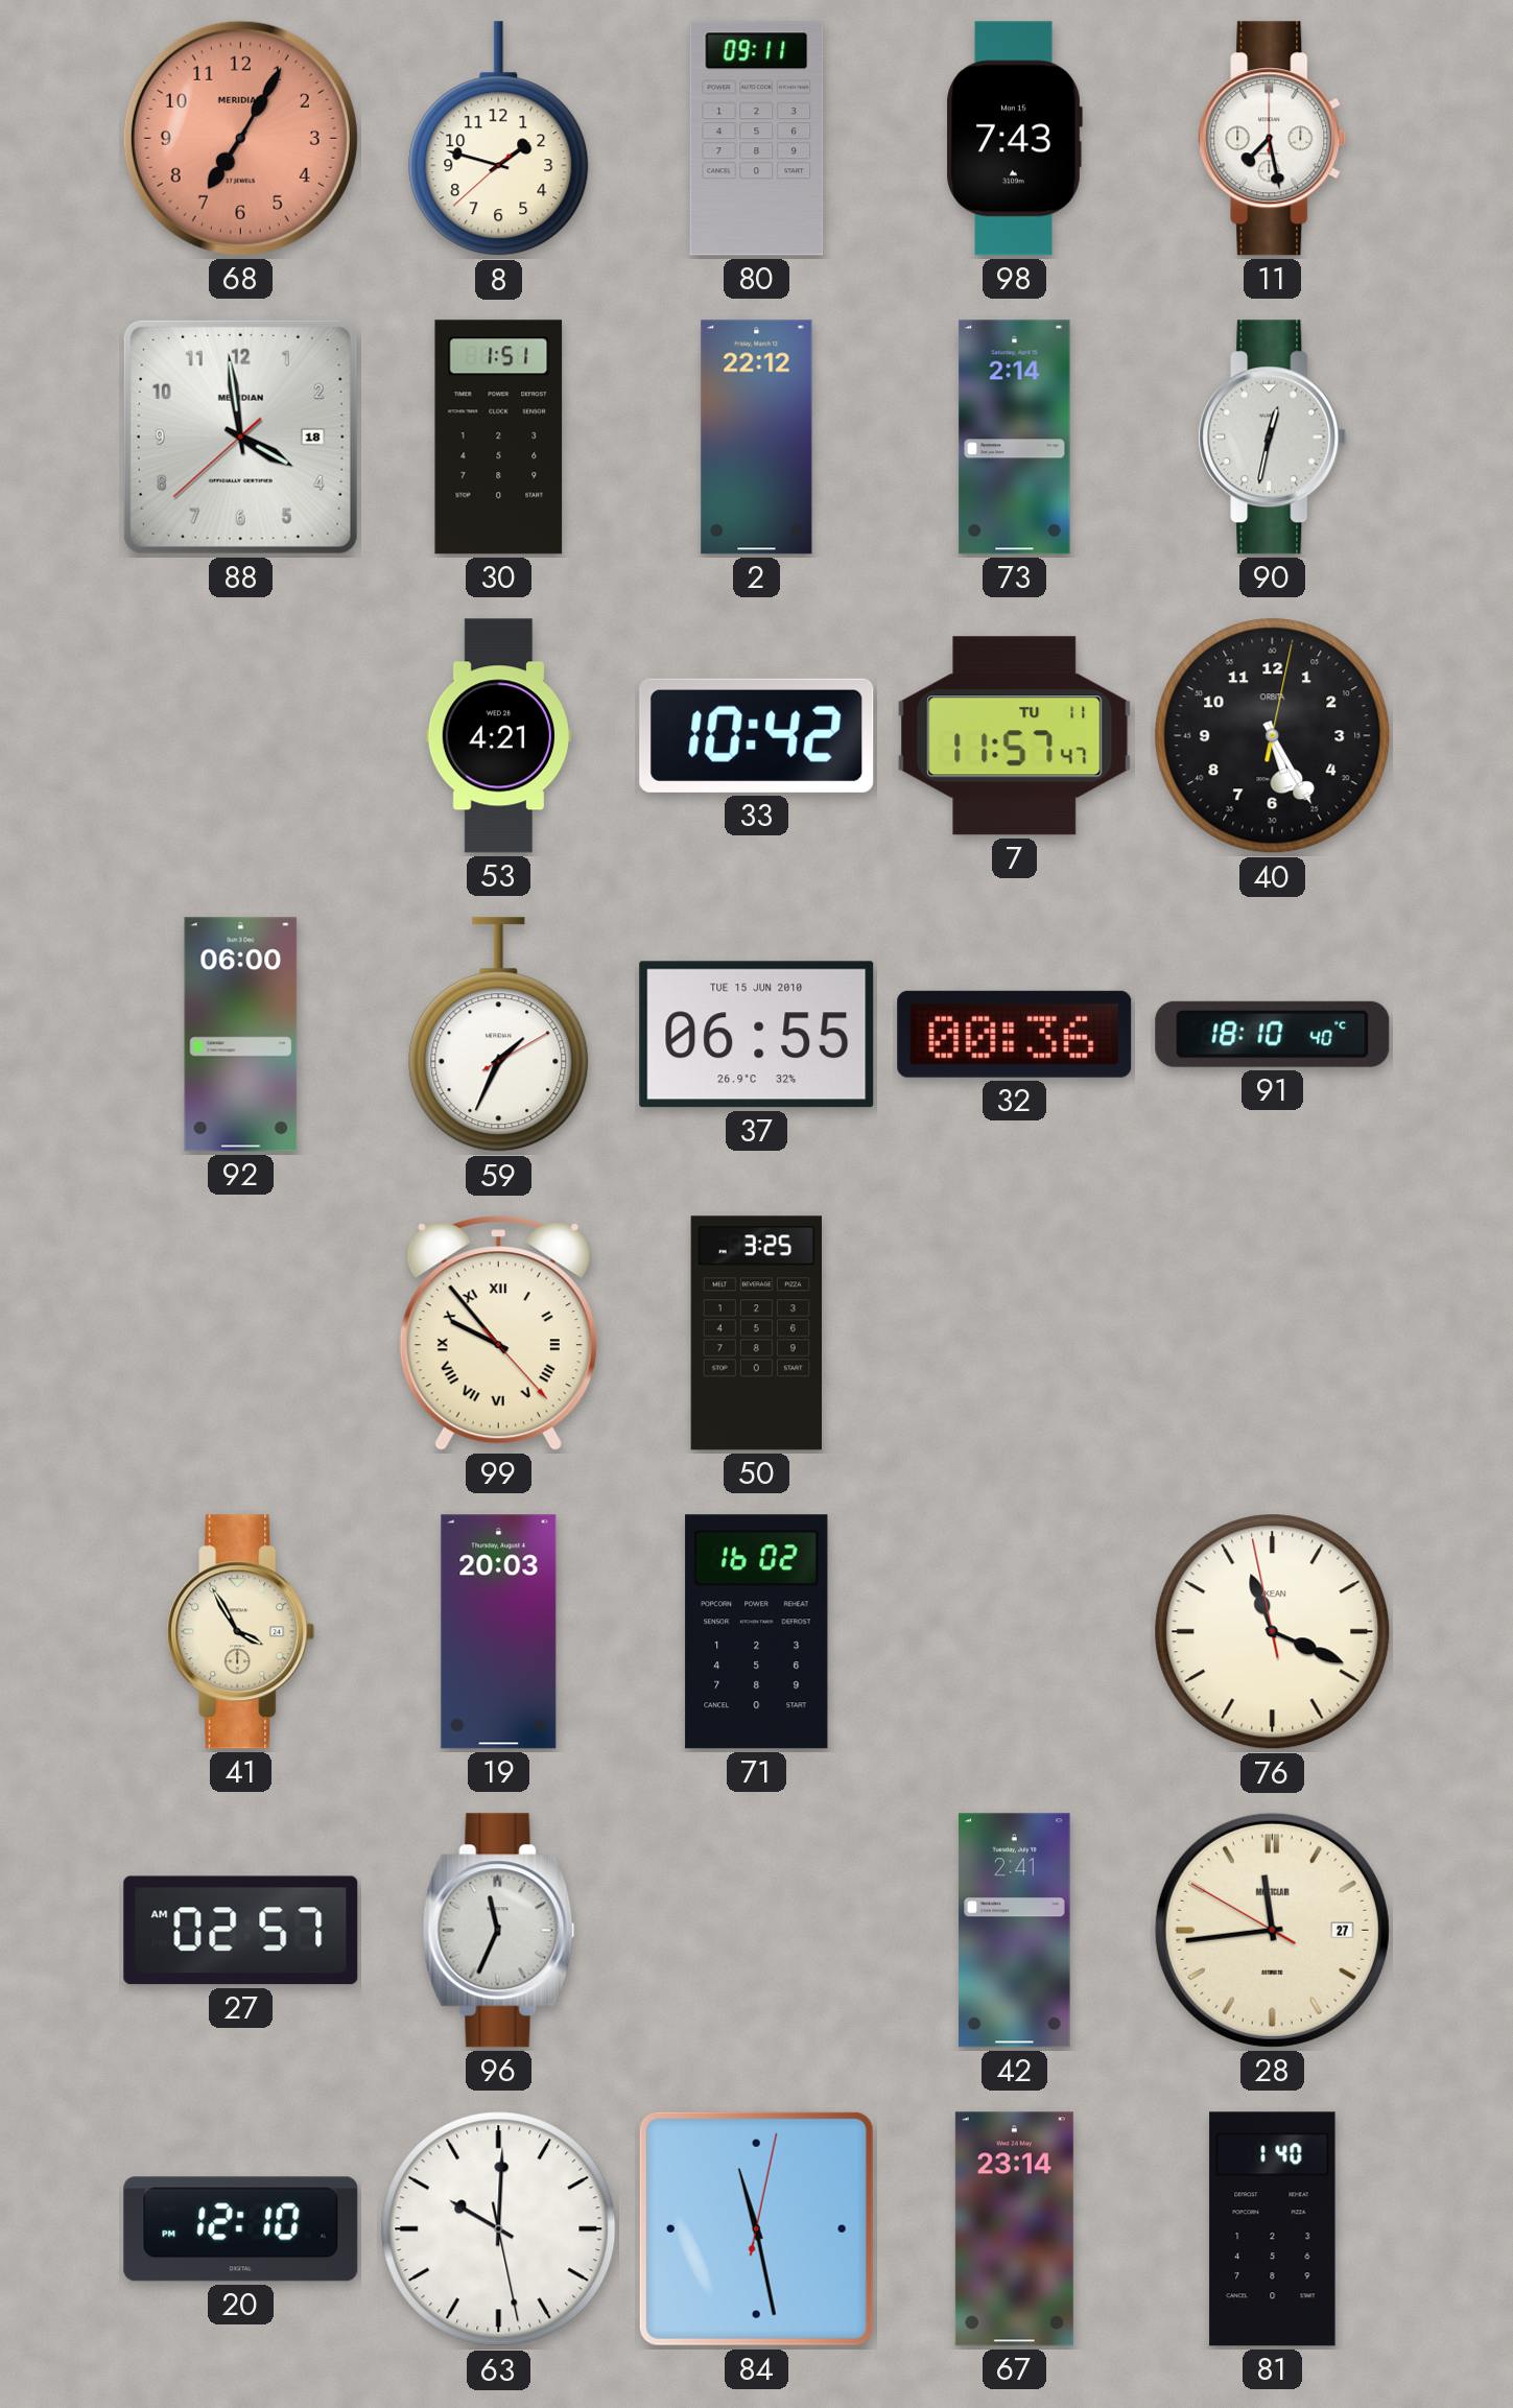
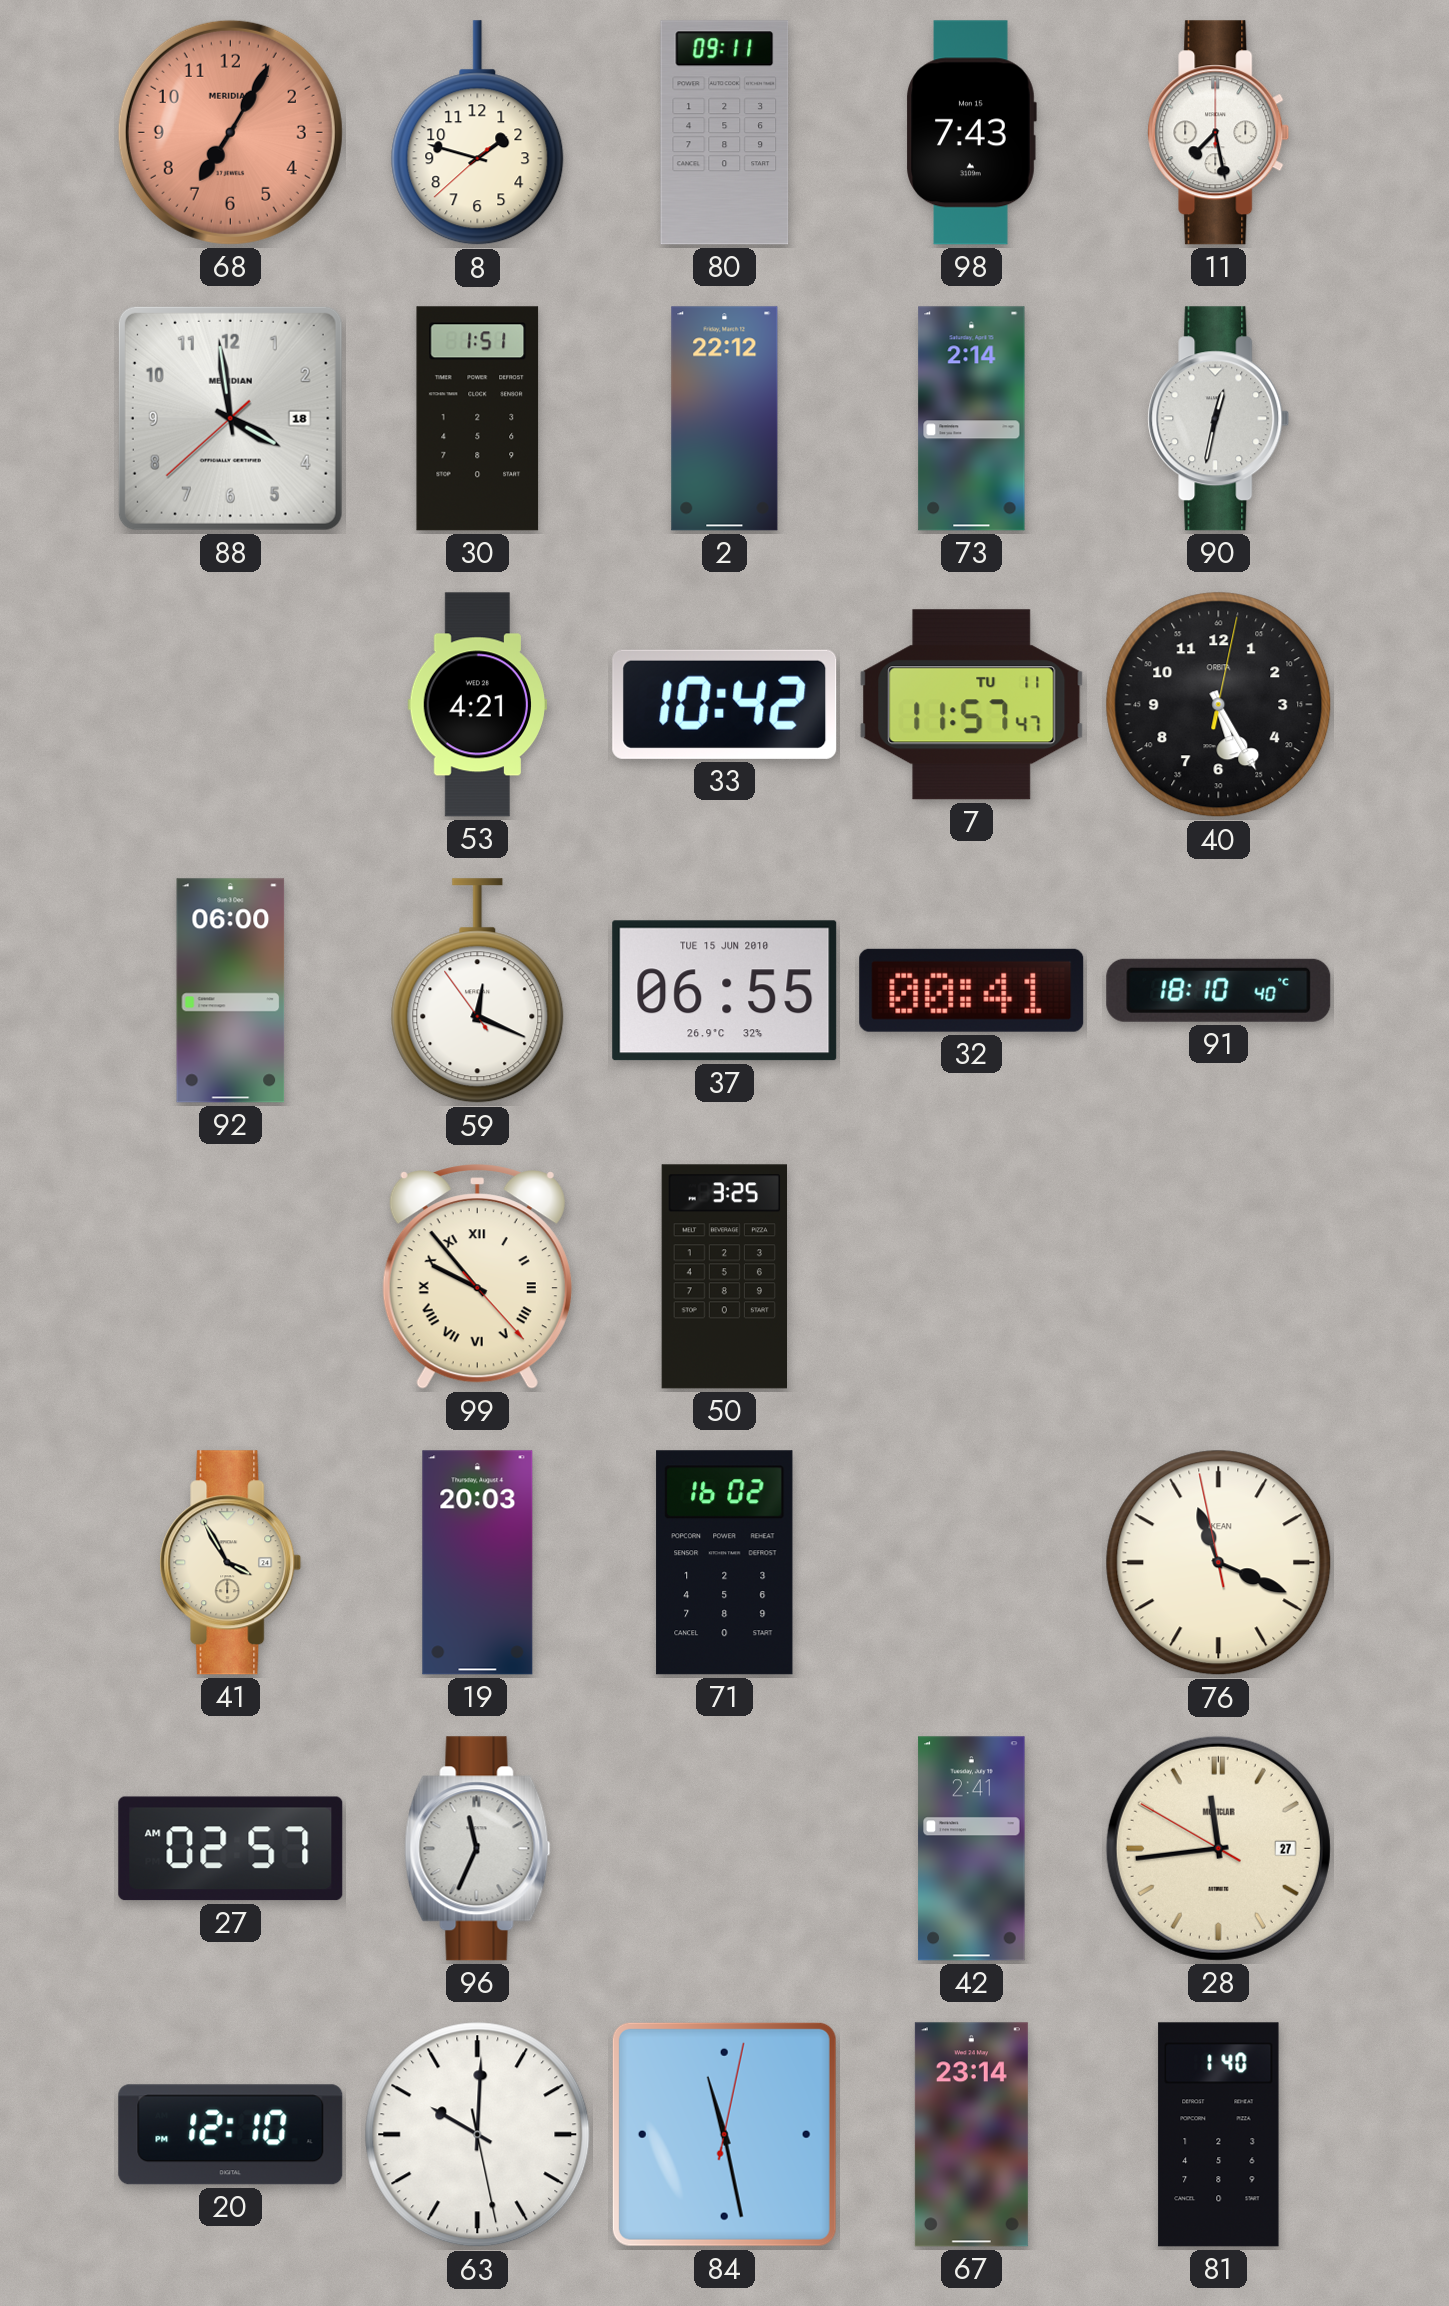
59: 1:34 -> 12:18 (478, 991)
32: 00:36 -> 00:41 (972, 990)
